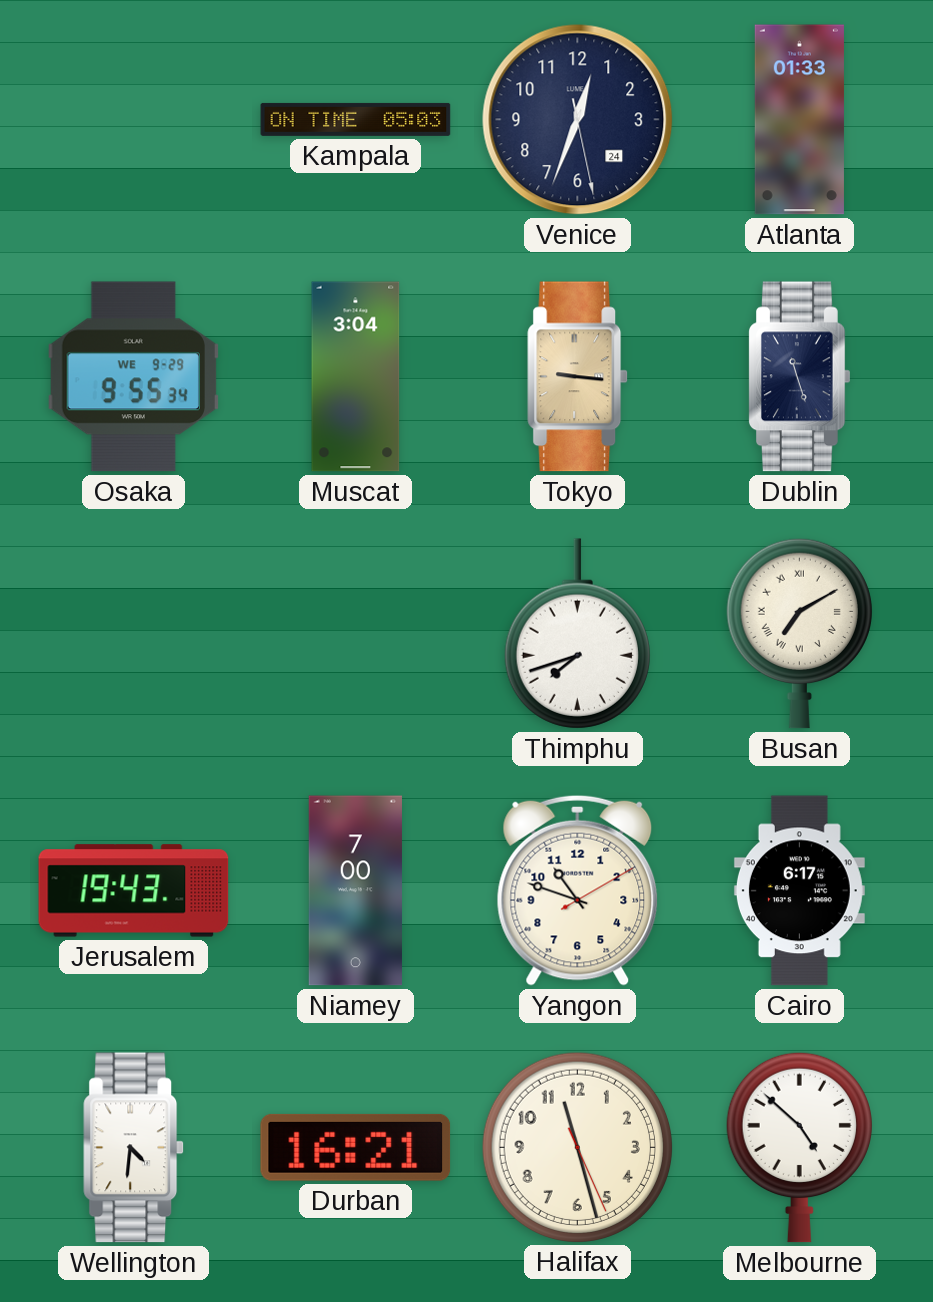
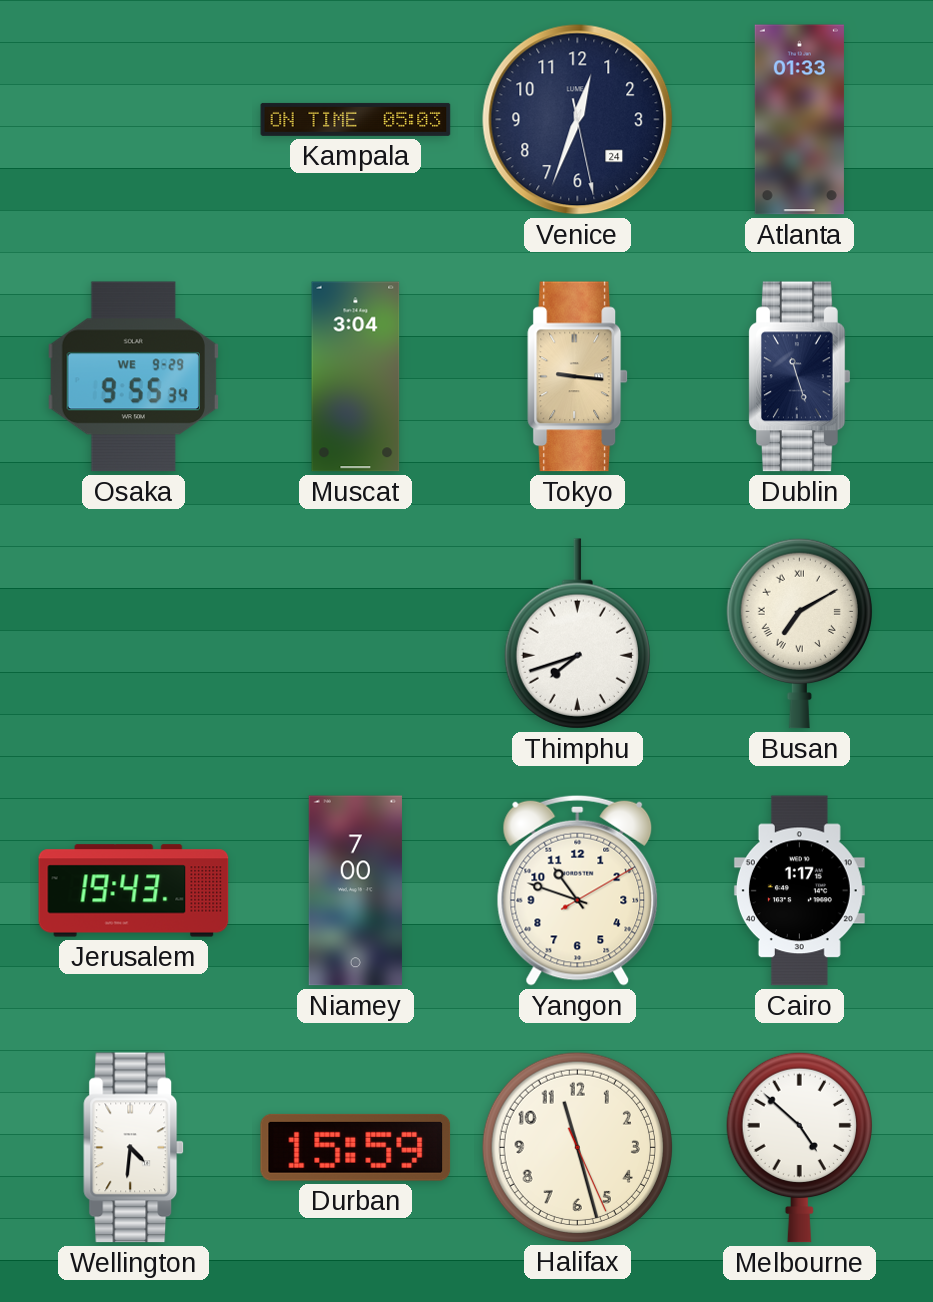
Cairo: 6:17 -> 1:17 (799, 891)
Durban: 16:21 -> 15:59 (356, 1147)
